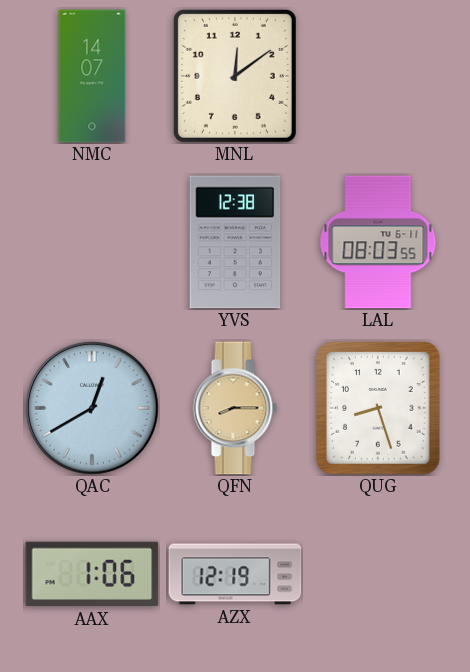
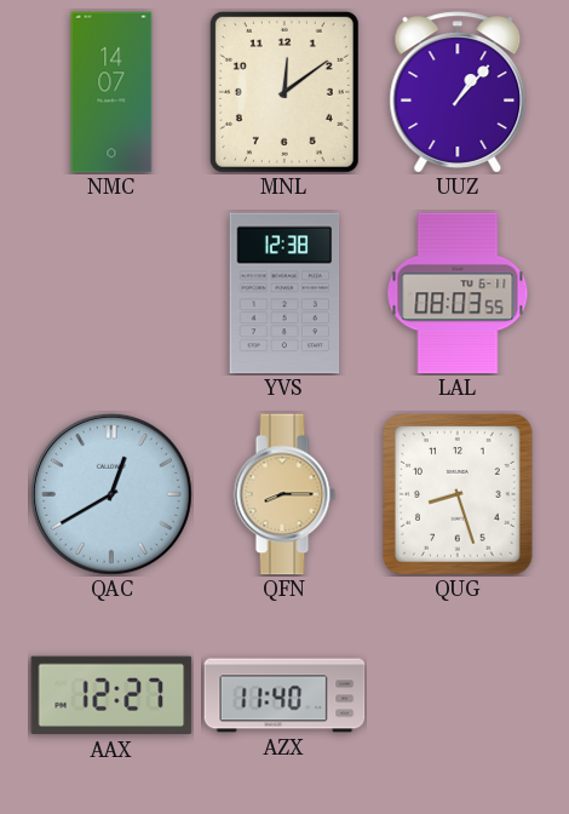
UUZ: none -> 1:07 (458, 92)
AAX: 1:06 -> 12:27 (111, 695)
AZX: 12:19 -> 11:40 (284, 695)
